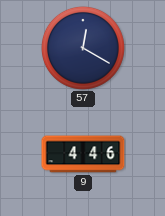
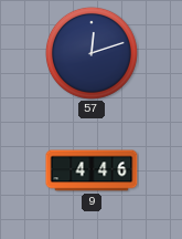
57: 12:20 -> 12:12 (92, 53)
